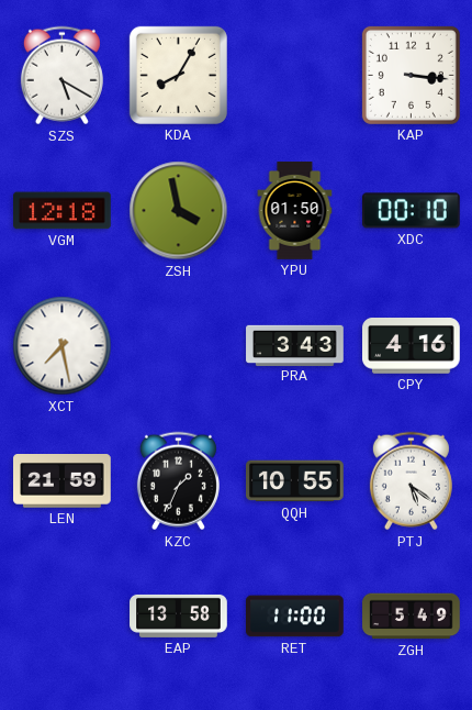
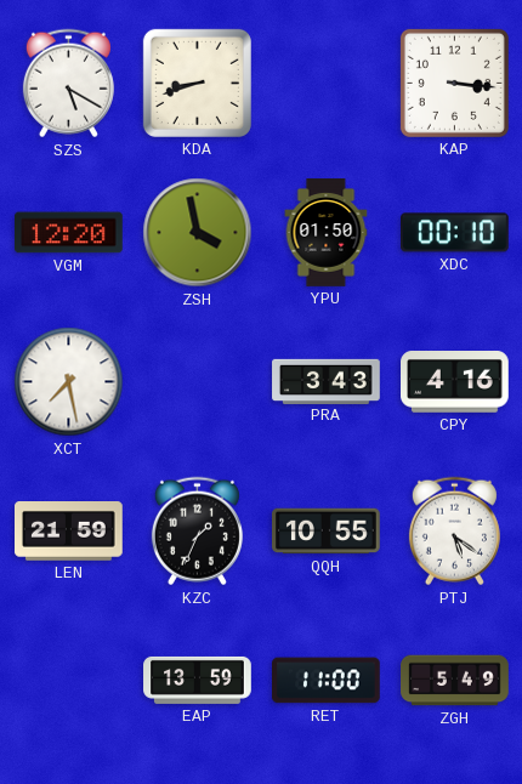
KDA: 8:05 -> 8:42 (197, 83)
VGM: 12:18 -> 12:20 (69, 233)
EAP: 13:58 -> 13:59 (198, 680)
